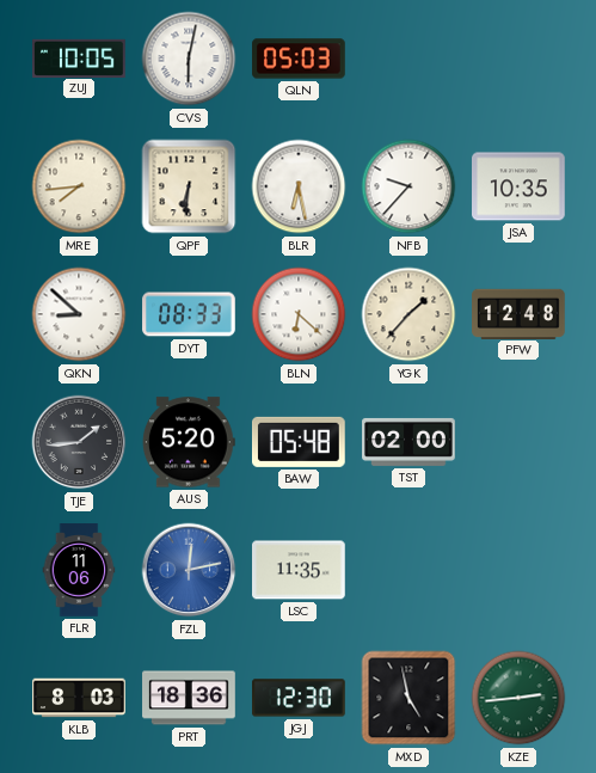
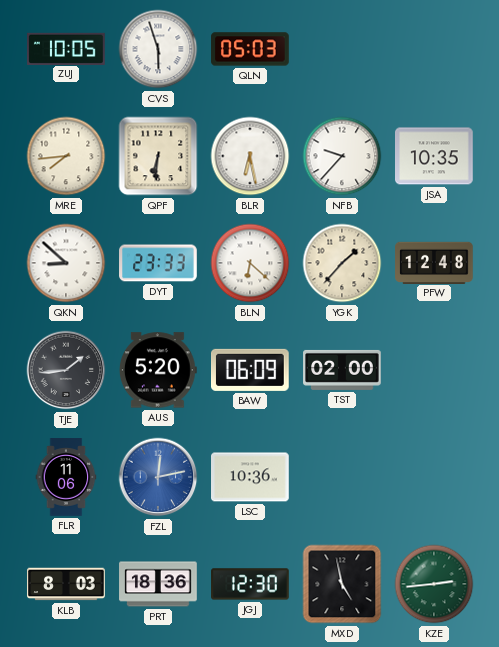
CVS: 6:02 -> 5:57 (158, 49)
DYT: 08:33 -> 23:33 (158, 263)
BAW: 05:48 -> 06:09 (251, 370)
LSC: 11:35 -> 10:36 (251, 477)
